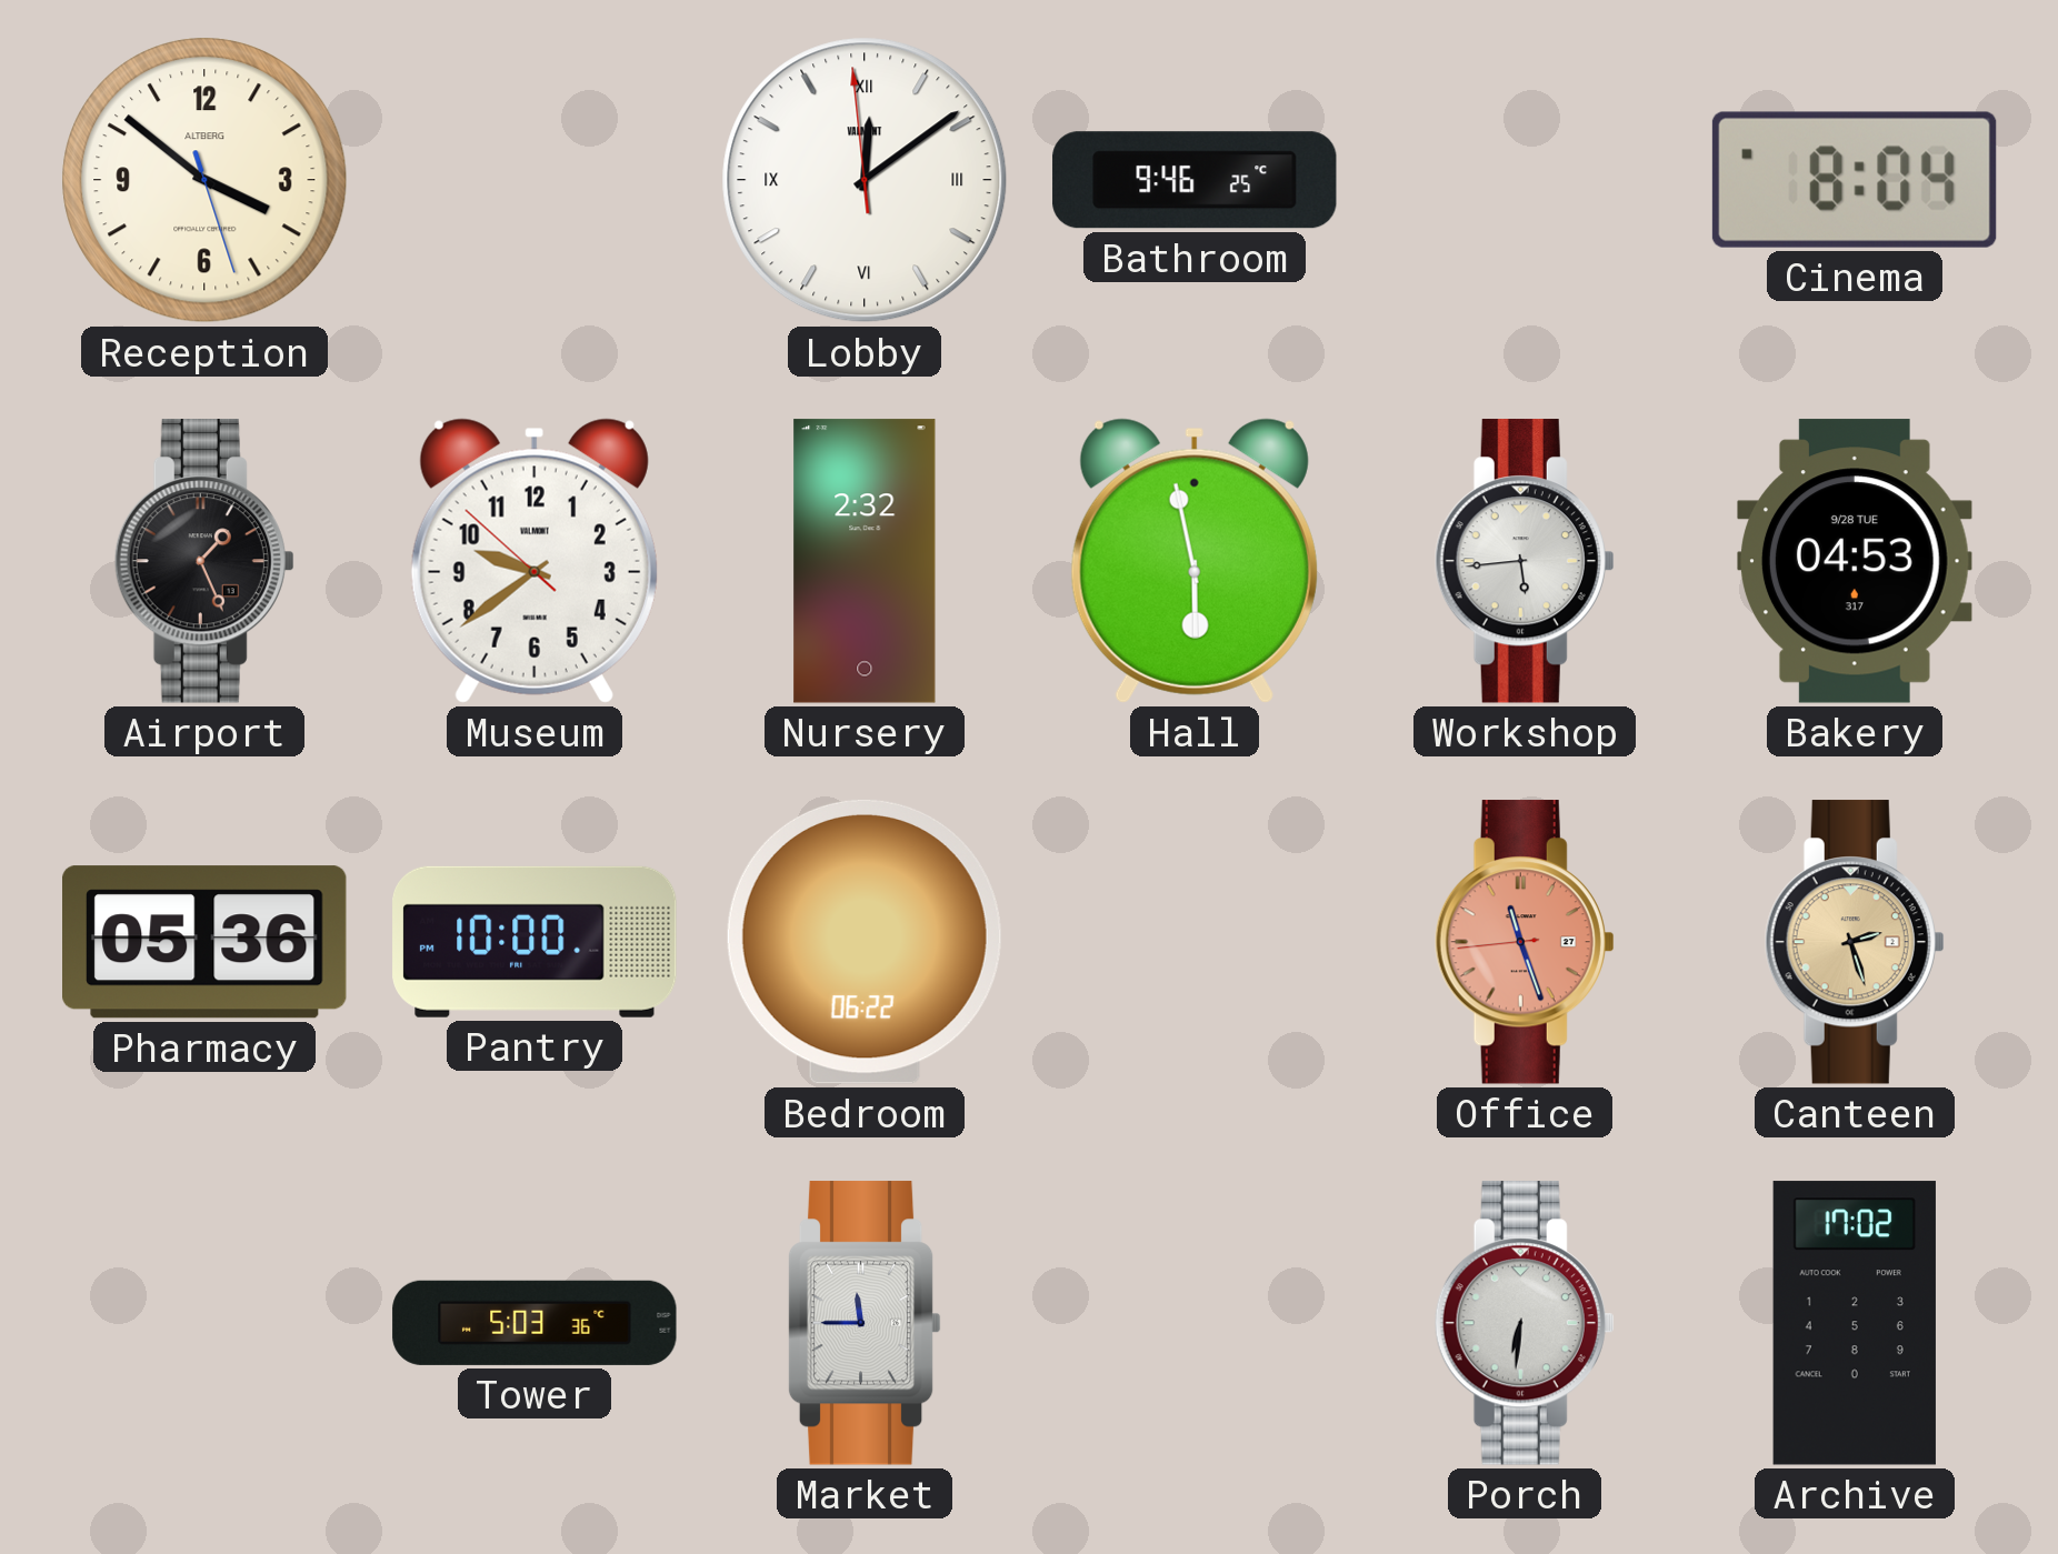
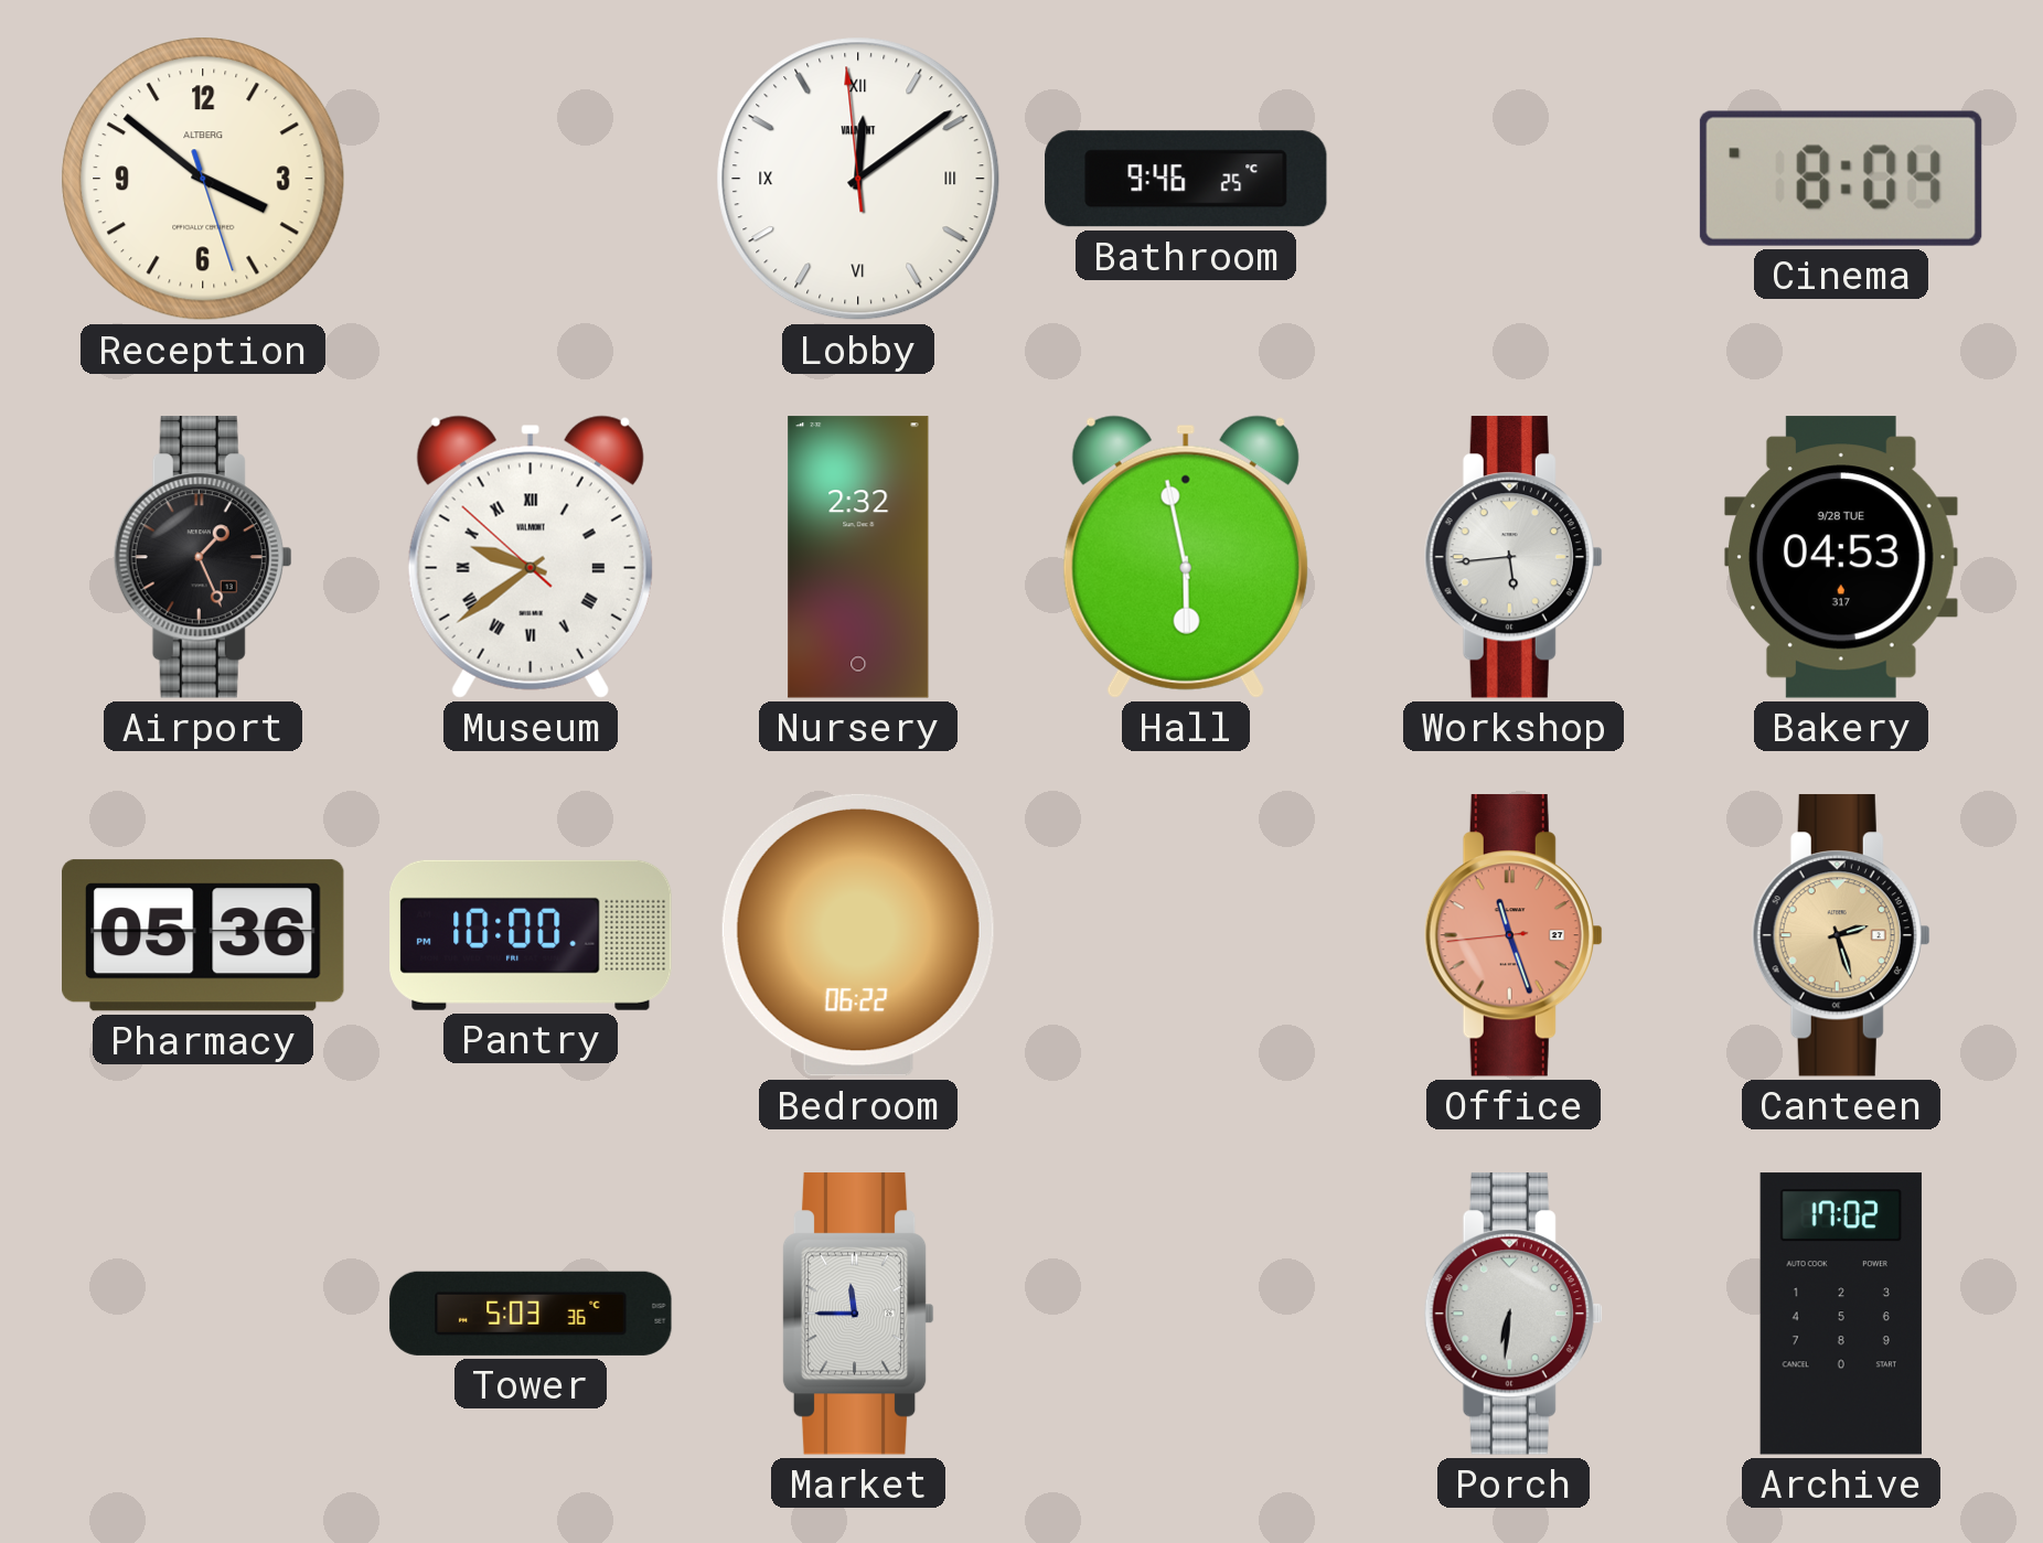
Museum numerals: Arabic -> Roman (531, 557)
